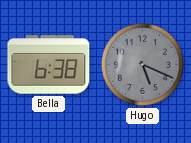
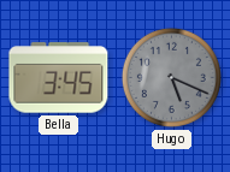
Bella: 6:38 -> 3:45 (59, 78)
